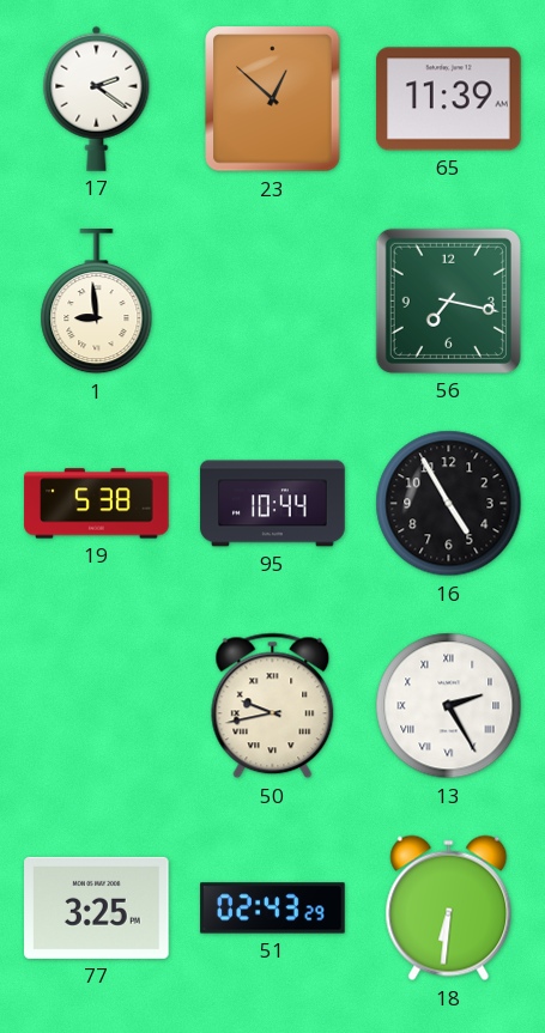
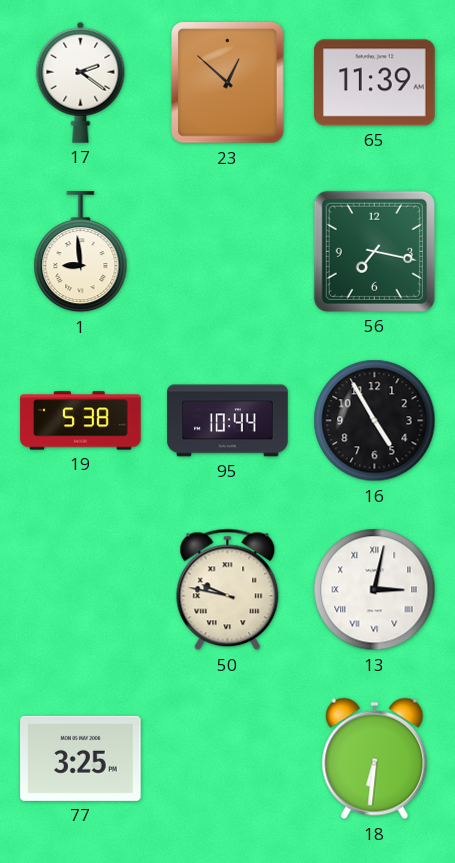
50: 9:43 -> 9:47 (228, 590)
13: 2:25 -> 3:02 (375, 590)
51: 02:43 -> none (273, 909)
